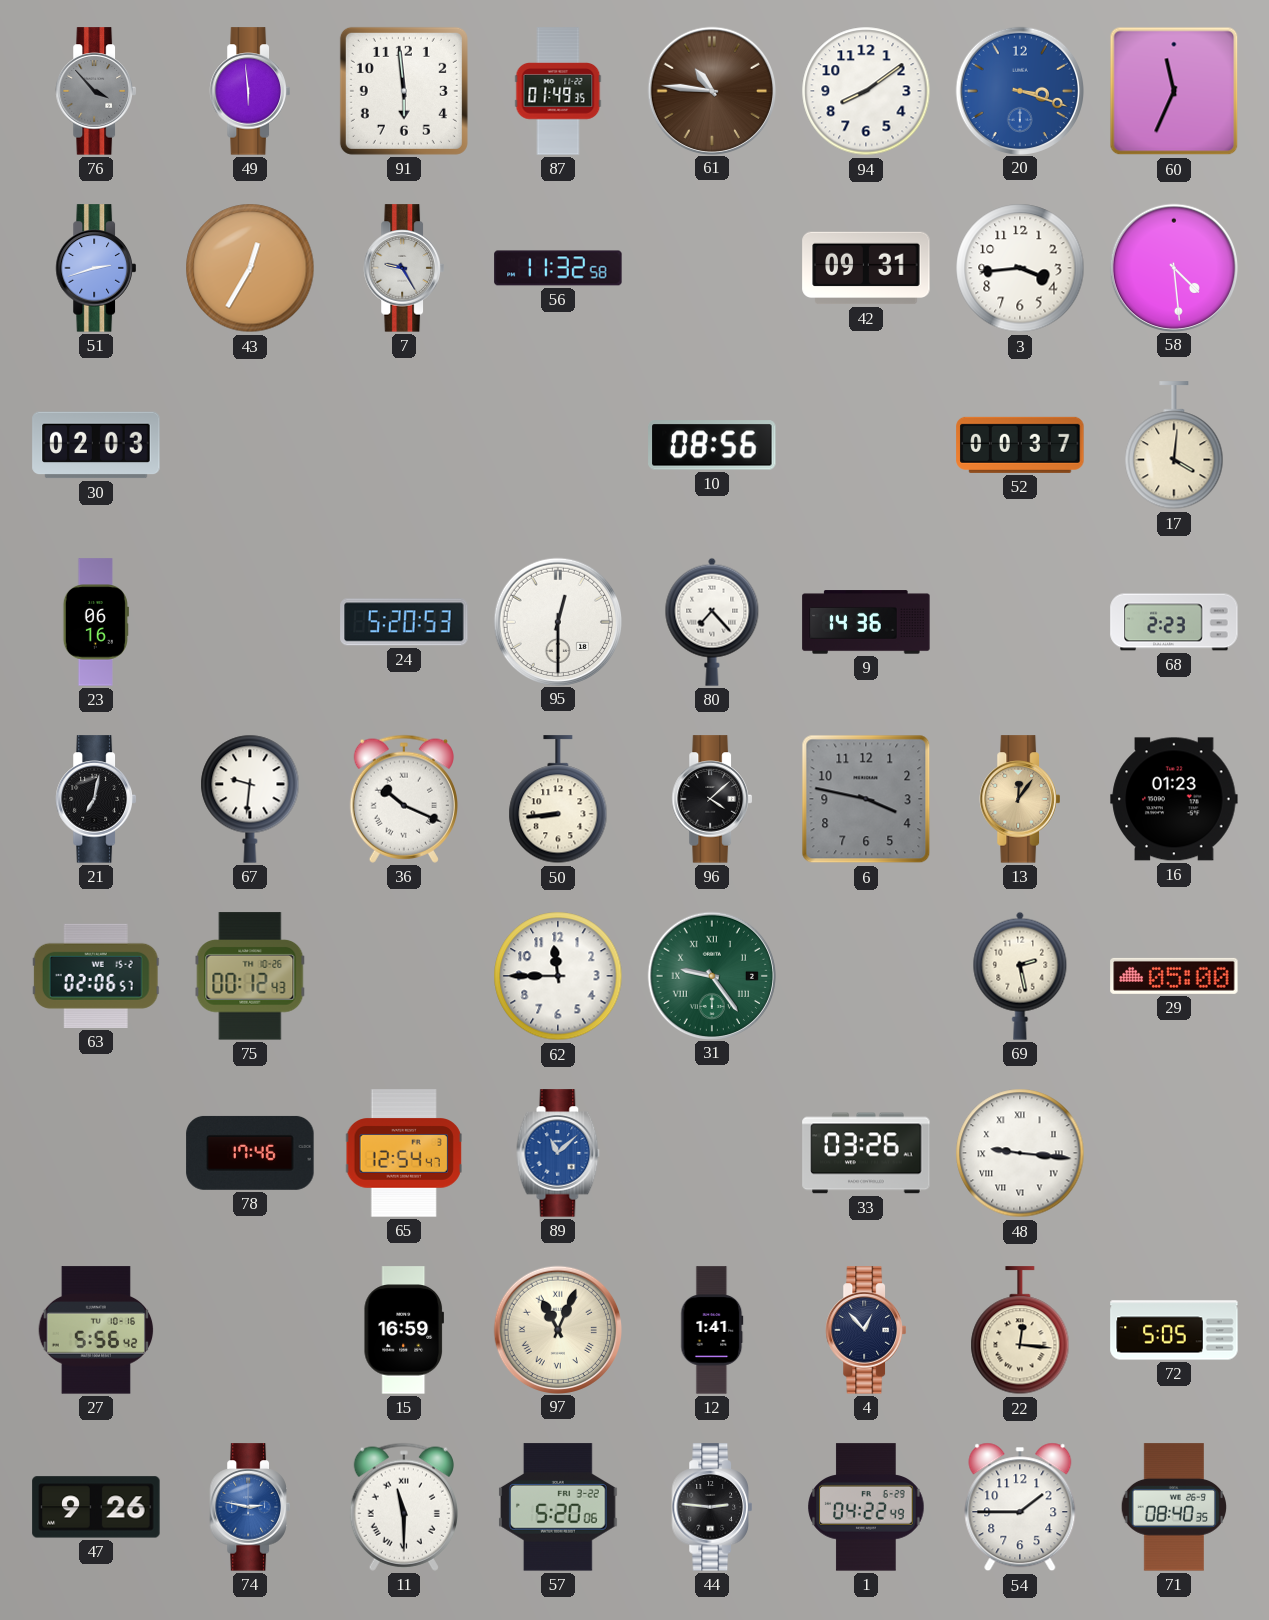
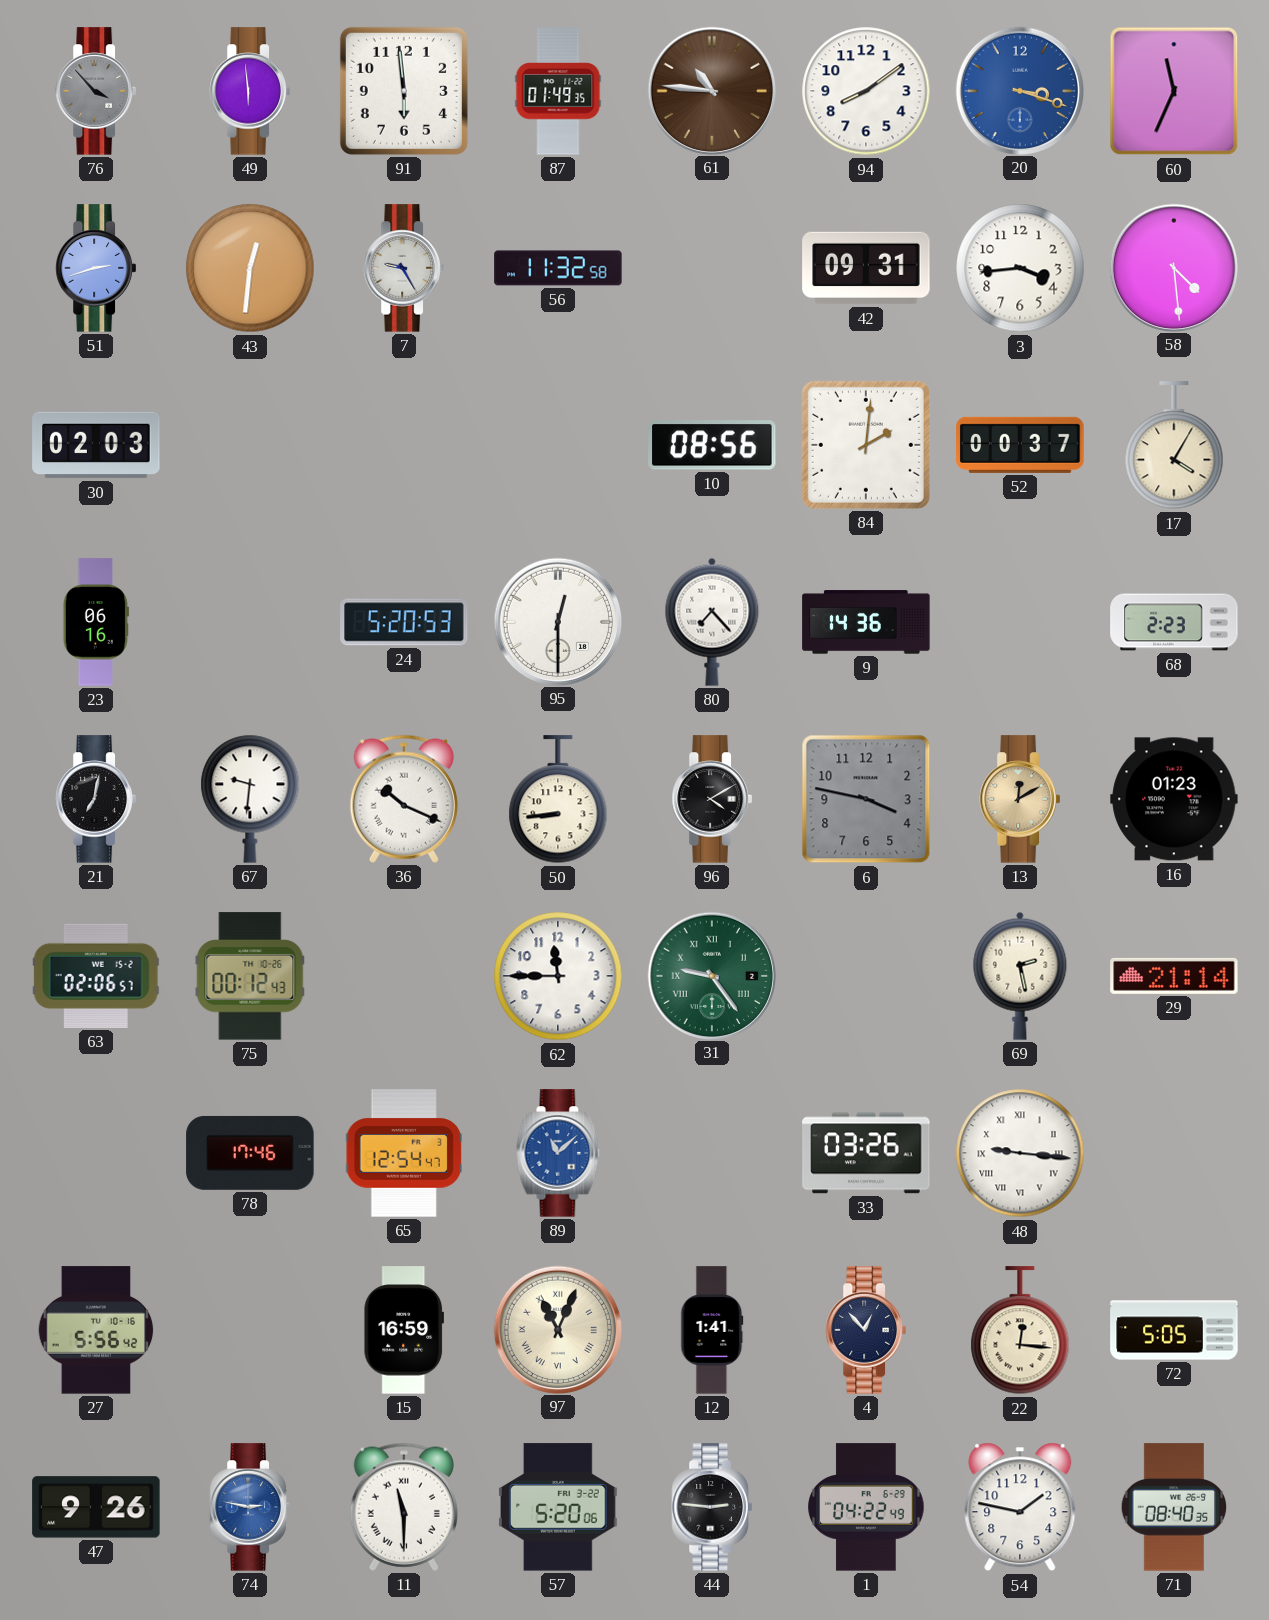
43: 12:35 -> 12:31 (250, 268)
84: none -> 2:01 (866, 445)
17: 4:01 -> 4:05 (1174, 446)
96: 4:08 -> 4:10 (712, 799)
13: 12:06 -> 12:10 (1020, 799)
29: 05:00 -> 21:14 (1174, 976)
54: 1:45 -> 1:47 (1020, 1507)
